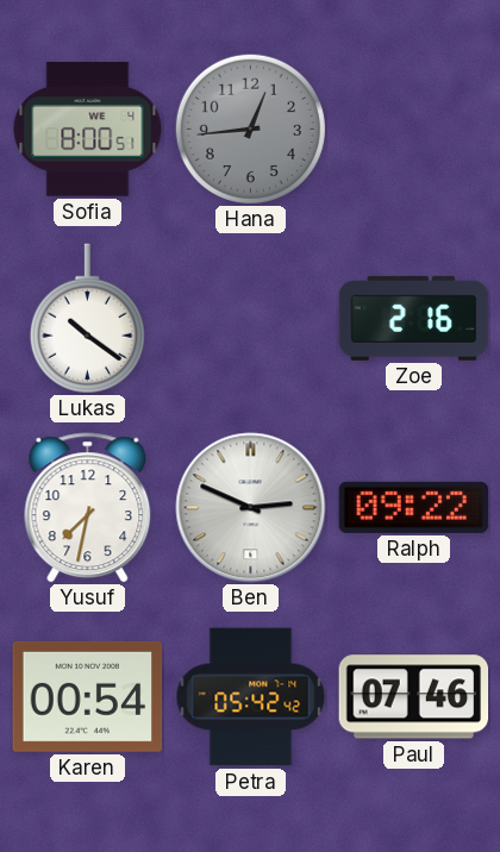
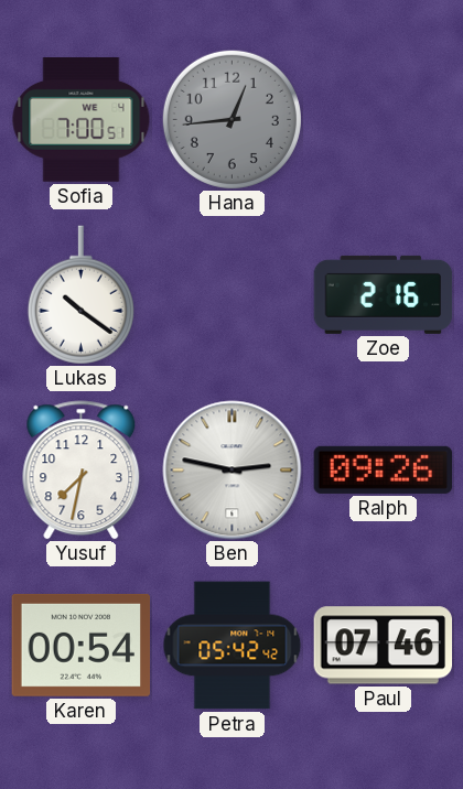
Sofia: 8:00 -> 7:00 (82, 120)
Ben: 2:49 -> 2:47 (233, 471)
Ralph: 09:22 -> 09:26 (384, 469)
